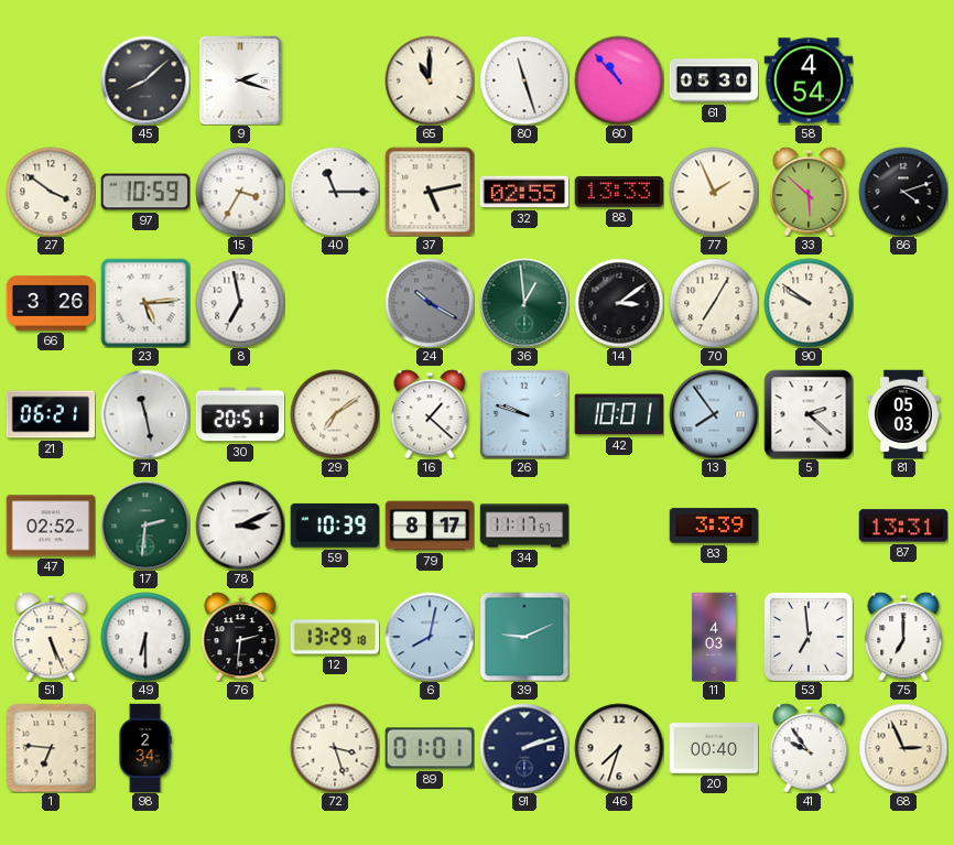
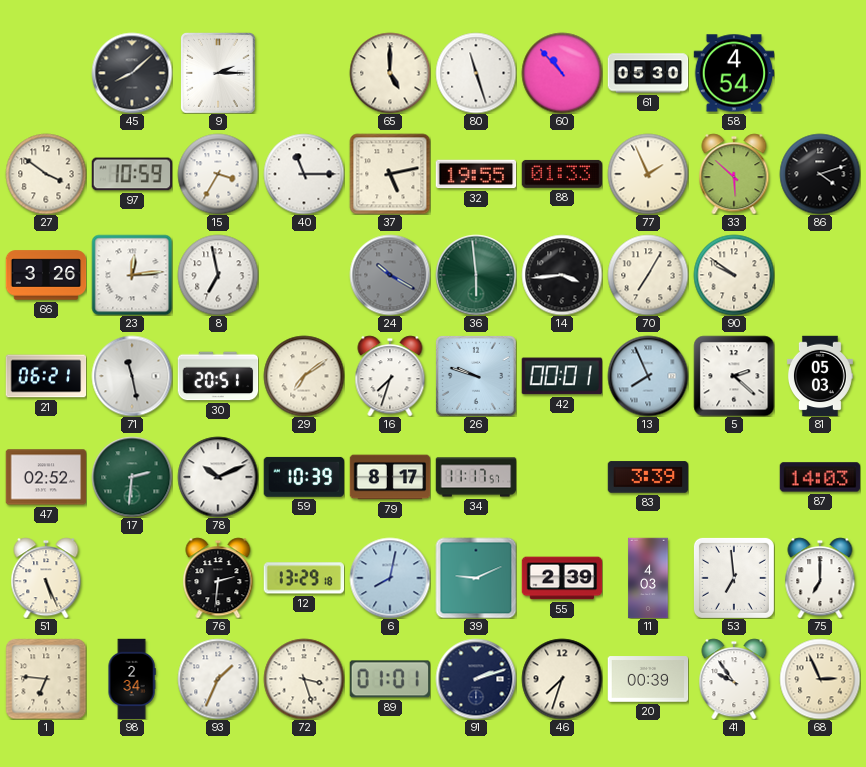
9: 2:18 -> 2:15 (219, 73)
65: 11:00 -> 5:00 (390, 73)
32: 02:55 -> 19:55 (476, 174)
88: 13:33 -> 01:33 (562, 174)
23: 5:14 -> 12:14 (132, 275)
36: 12:59 -> 5:59 (476, 275)
14: 3:09 -> 3:44 (562, 275)
16: 1:22 -> 7:33 (390, 376)
42: 10:01 -> 00:01 (561, 376)
13: 7:54 -> 7:56 (648, 376)
78: 3:11 -> 10:11 (218, 477)
87: 13:31 -> 14:03 (820, 477)
49: 6:30 -> none (145, 637)
55: none -> 2:39 (562, 578)
93: none -> 1:34 (218, 679)
20: 00:40 -> 00:39 (648, 679)
